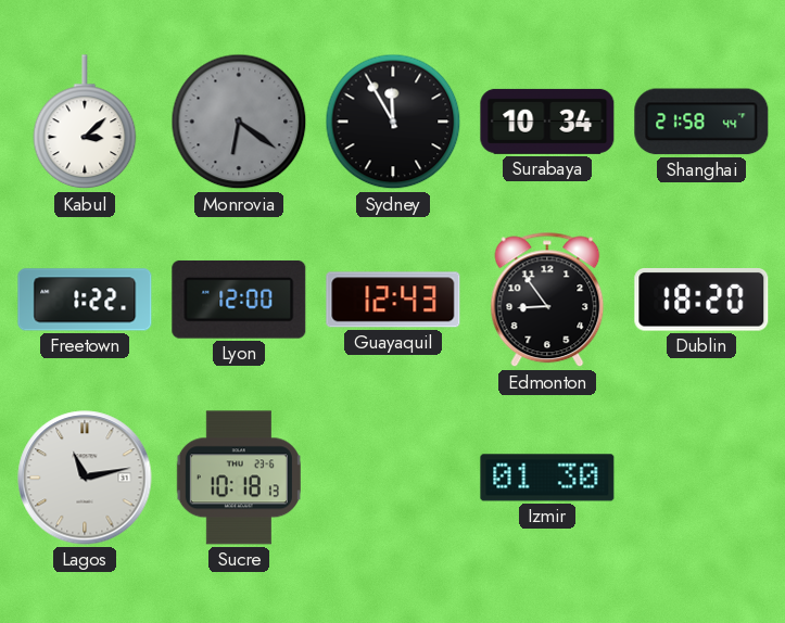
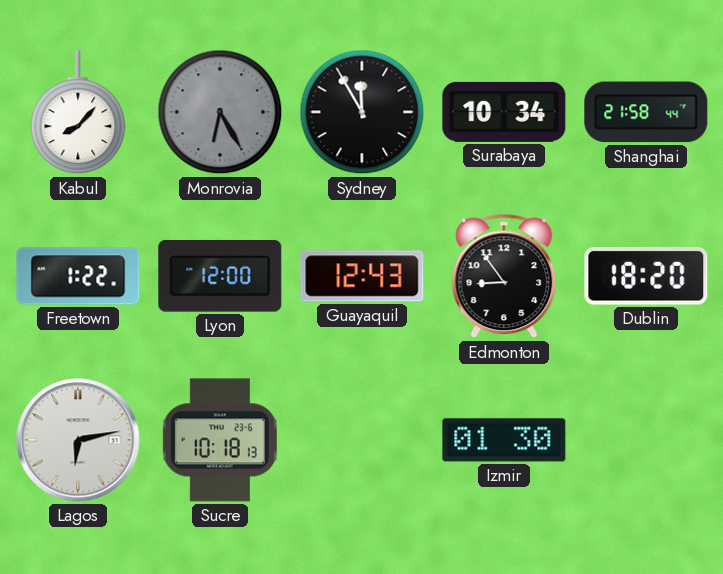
Kabul: 3:08 -> 8:07 (78, 113)
Monrovia: 6:21 -> 6:25 (220, 112)
Lagos: 11:13 -> 6:13 (78, 440)
